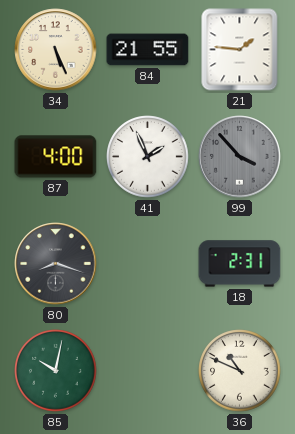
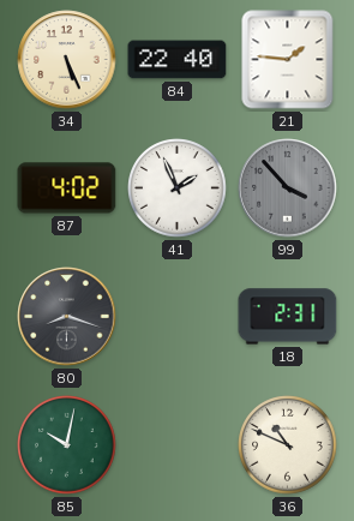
84: 21:55 -> 22:40 (178, 60)
87: 4:00 -> 4:02 (67, 188)
